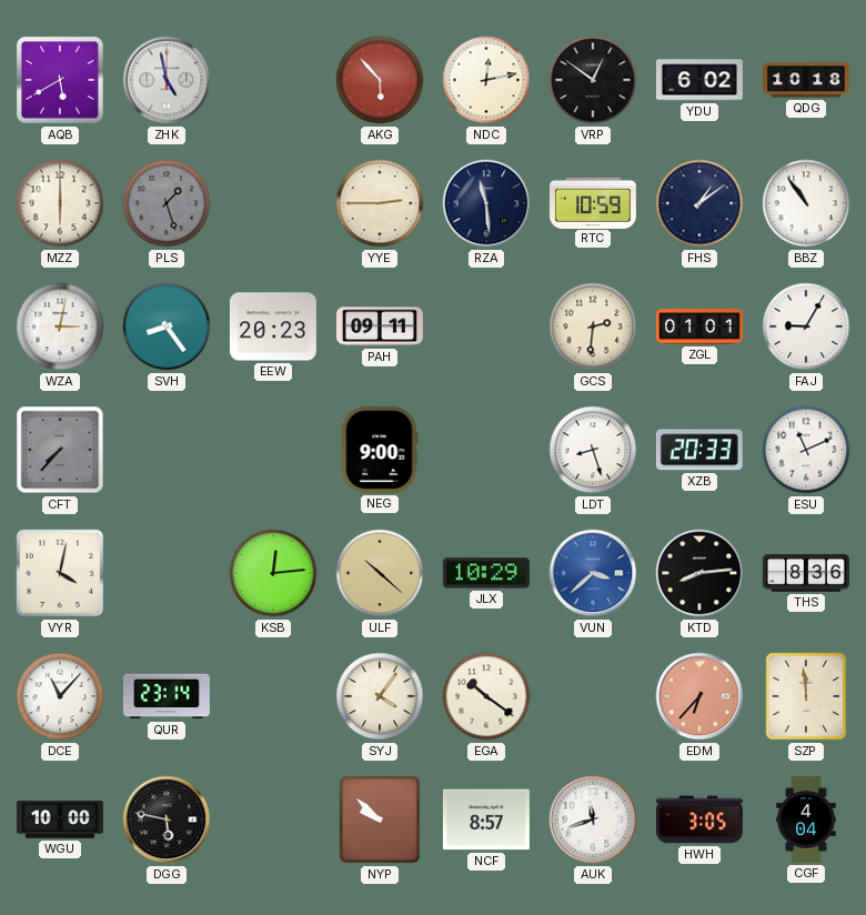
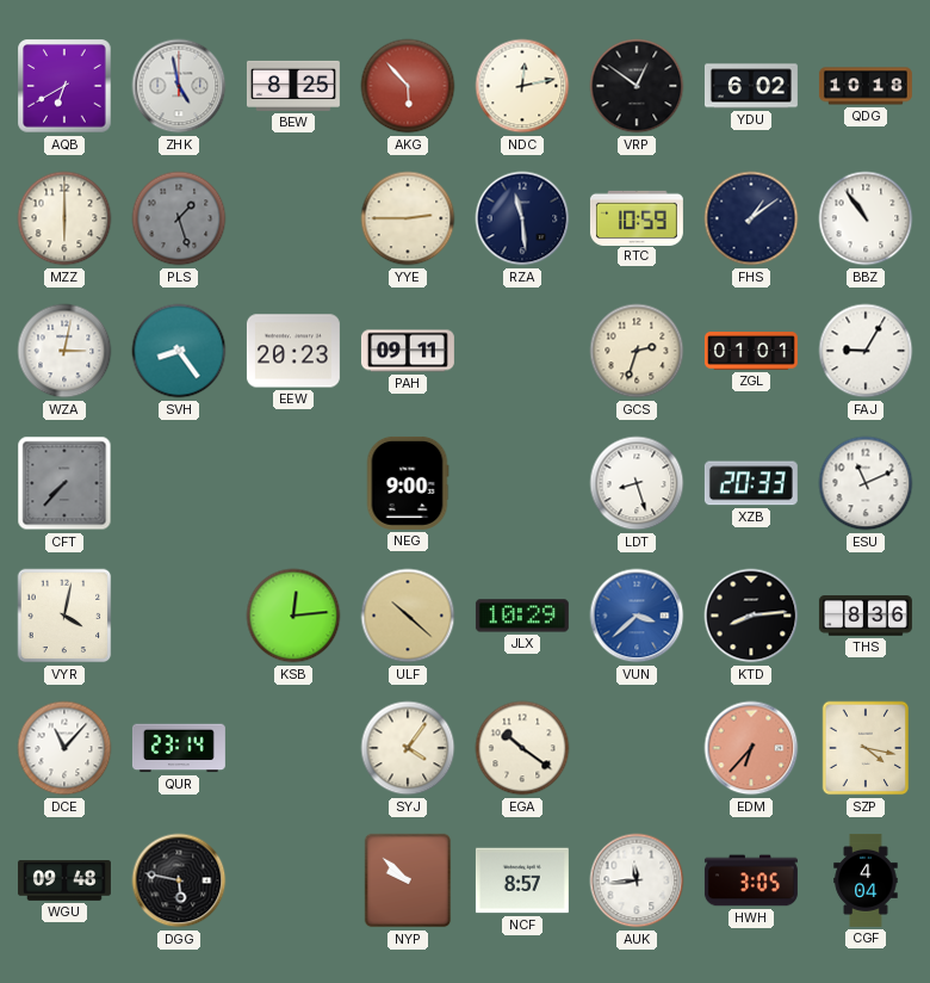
AQB: 5:40 -> 6:40 (64, 86)
BEW: none -> 8:25 (293, 86)
GCS: 2:31 -> 2:33 (637, 351)
SZP: 11:59 -> 4:17 (866, 748)
WGU: 10:00 -> 09:48 (64, 880)
AUK: 11:42 -> 11:44 (637, 880)
